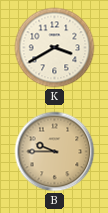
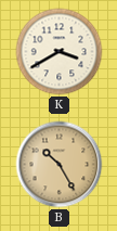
B: 9:45 -> 10:25 (60, 165)
